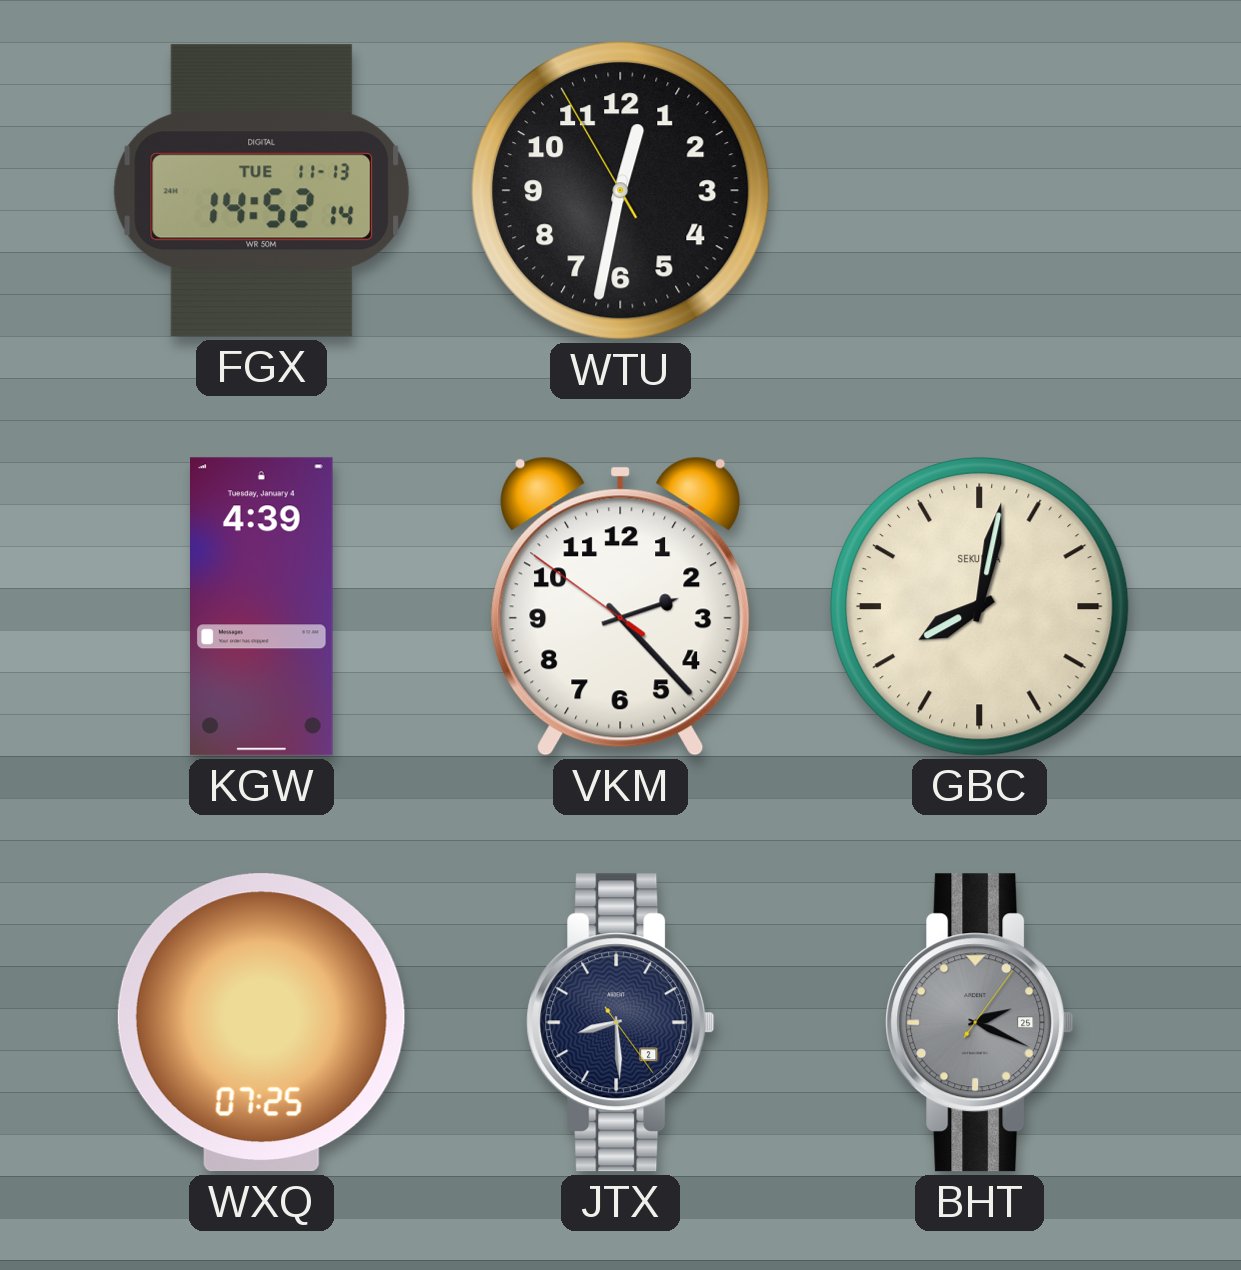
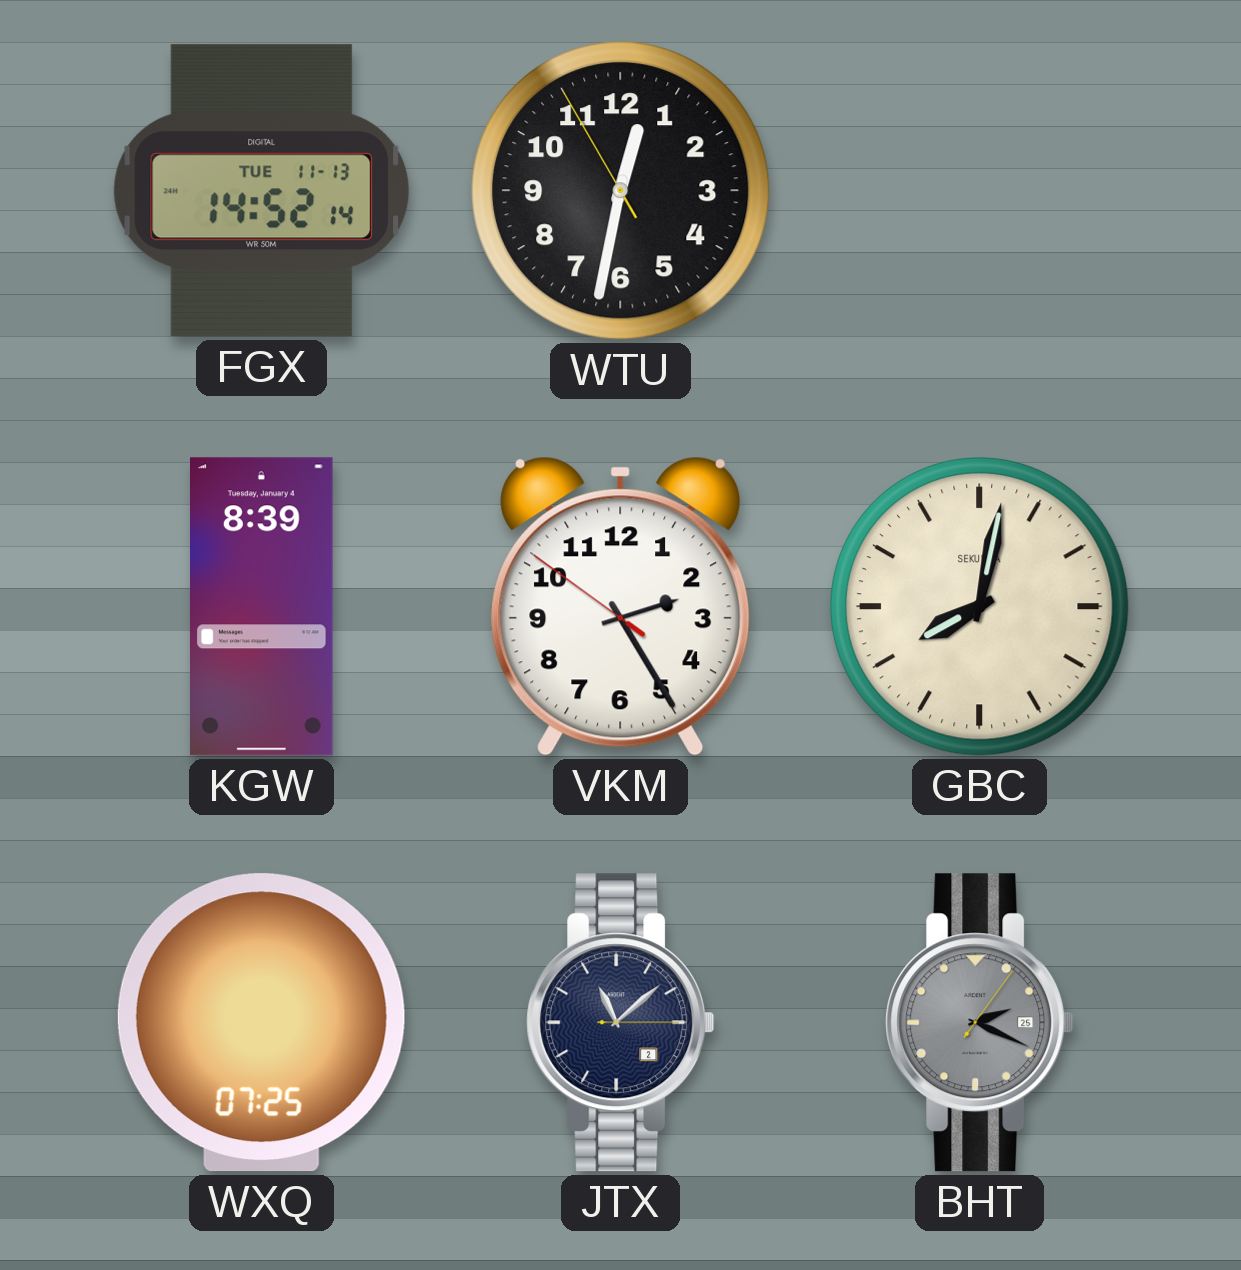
KGW: 4:39 -> 8:39 (262, 607)
VKM: 2:22 -> 2:24 (621, 606)
JTX: 8:29 -> 11:08 (621, 1023)
